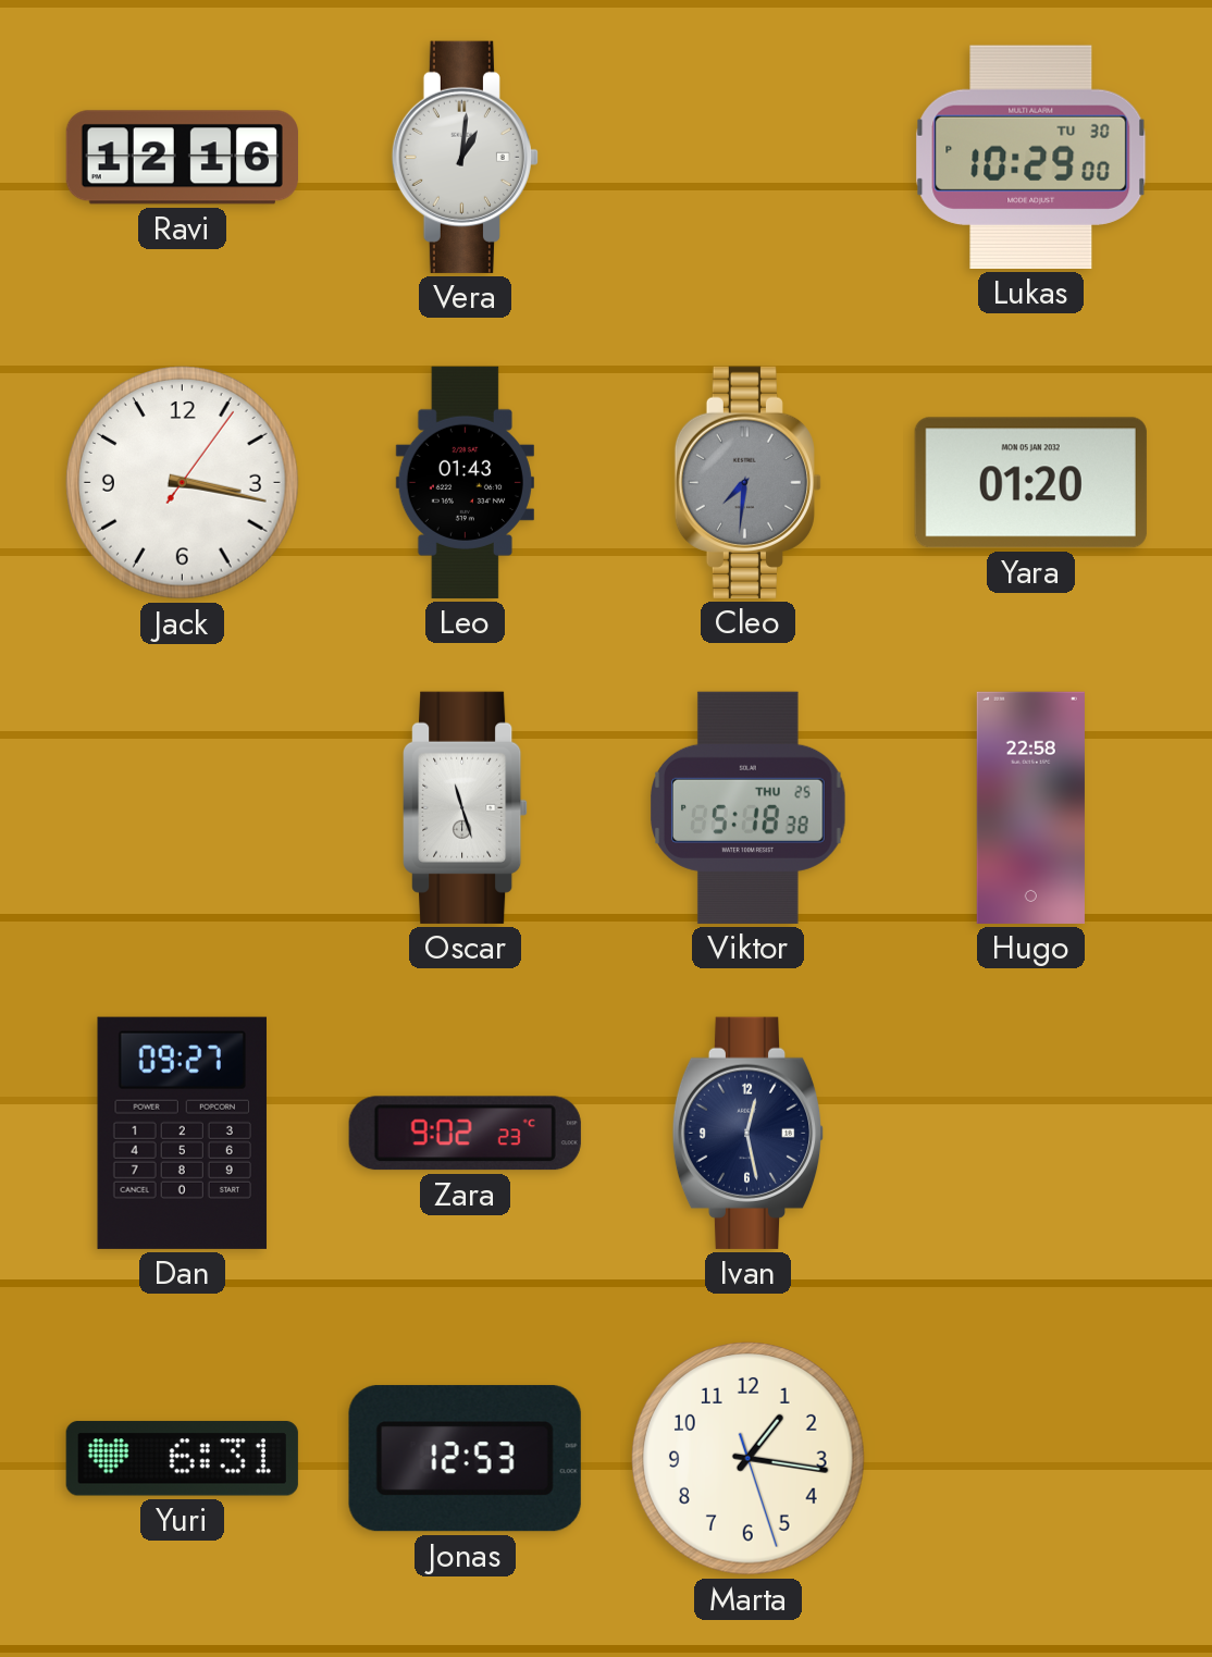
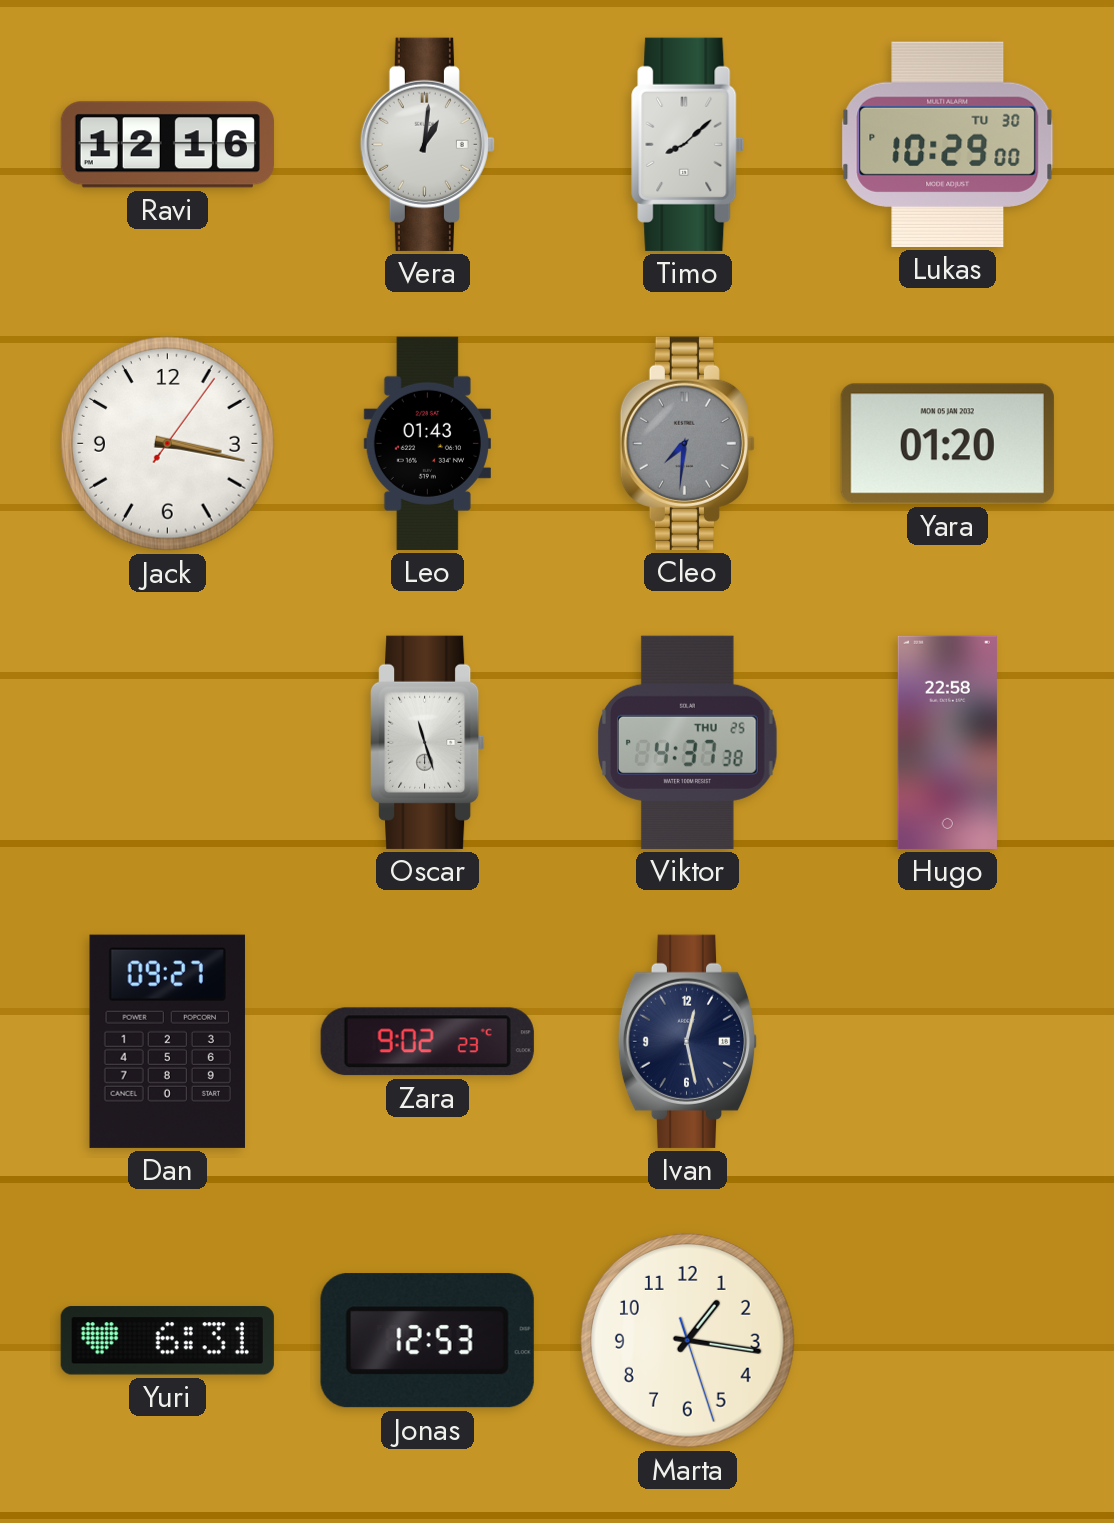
Timo: none -> 8:08 (688, 144)
Viktor: 5:18 -> 4:37 (688, 742)
